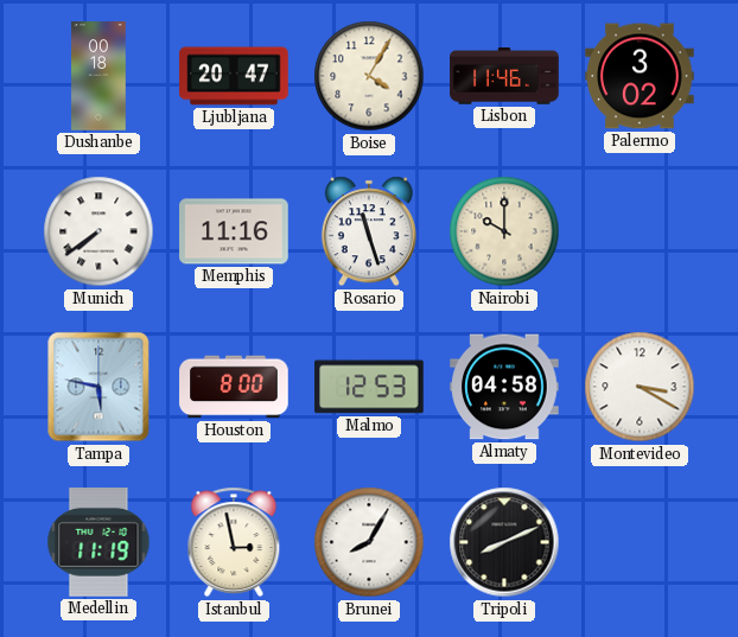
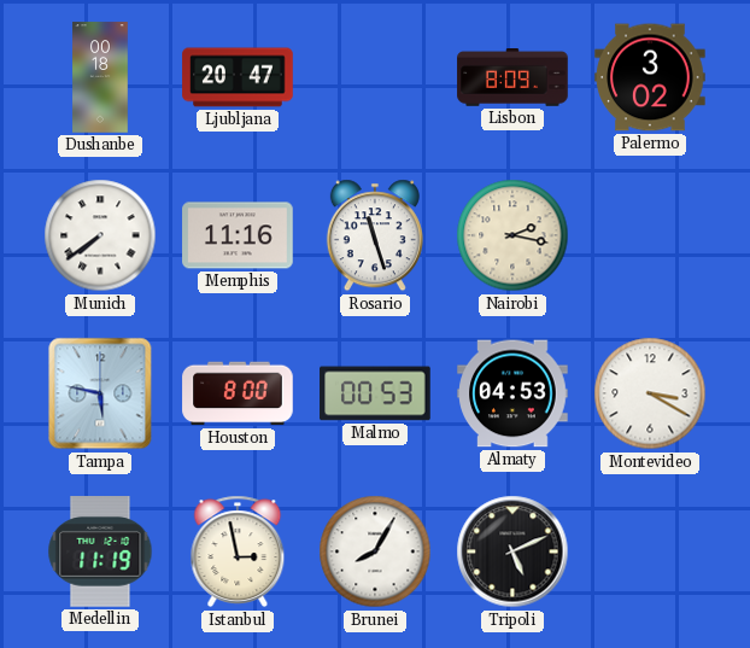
Boise: 4:05 -> none (369, 76)
Lisbon: 11:46 -> 8:09 (512, 78)
Nairobi: 10:00 -> 2:17 (512, 235)
Malmo: 12:53 -> 00:53 (375, 393)
Almaty: 04:58 -> 04:53 (512, 393)
Tripoli: 8:11 -> 5:11 (512, 551)
